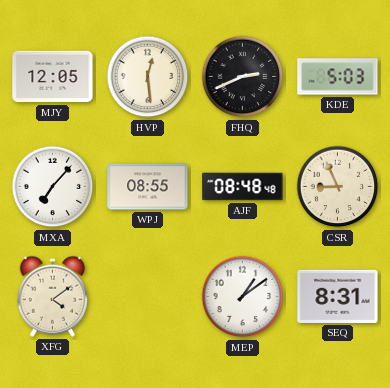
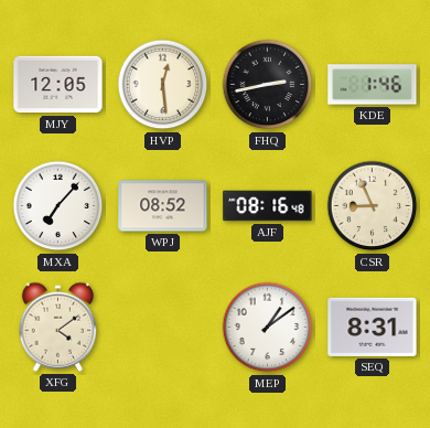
FHQ: 2:41 -> 2:43 (268, 85)
KDE: 5:03 -> 1:46 (373, 85)
WPJ: 08:55 -> 08:52 (163, 206)
AJF: 08:48 -> 08:16 (268, 206)
